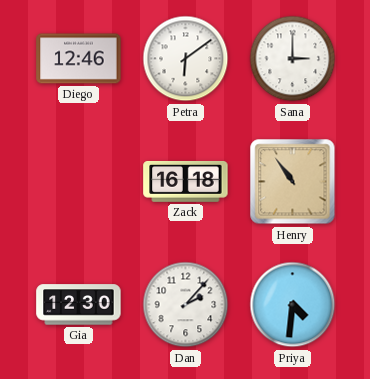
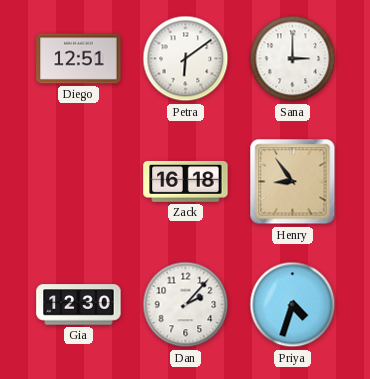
Diego: 12:46 -> 12:51 (79, 59)
Henry: 10:54 -> 8:54 (293, 182)
Priya: 4:31 -> 4:33 (293, 305)
